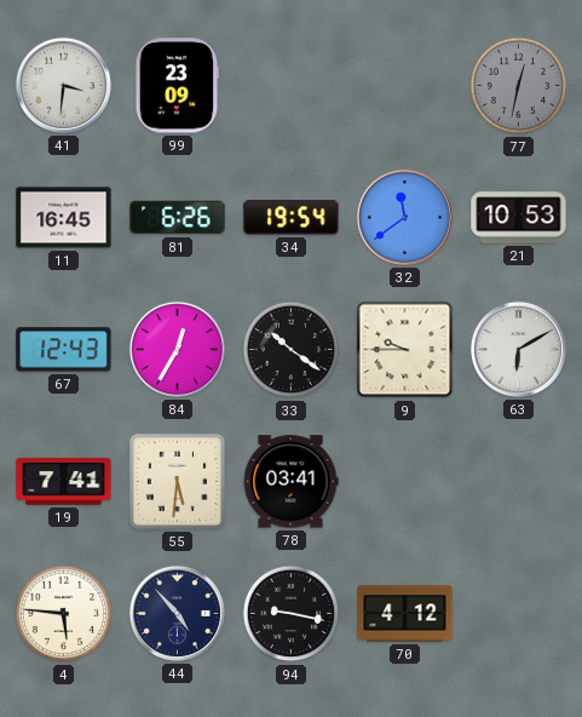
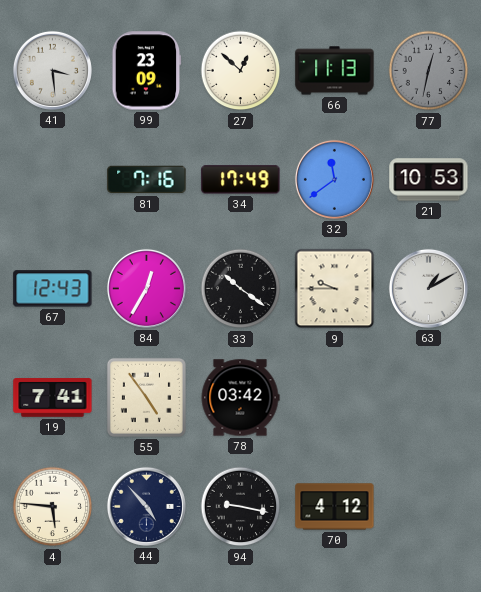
41: 3:31 -> 3:29 (52, 70)
27: none -> 12:52 (241, 71)
66: none -> 11:13 (335, 71)
11: 16:45 -> none (64, 218)
81: 6:26 -> 7:16 (147, 180)
34: 19:54 -> 17:49 (241, 180)
63: 6:10 -> 1:10 (428, 288)
55: 5:31 -> 4:54 (146, 397)
78: 03:41 -> 03:42 (240, 398)
